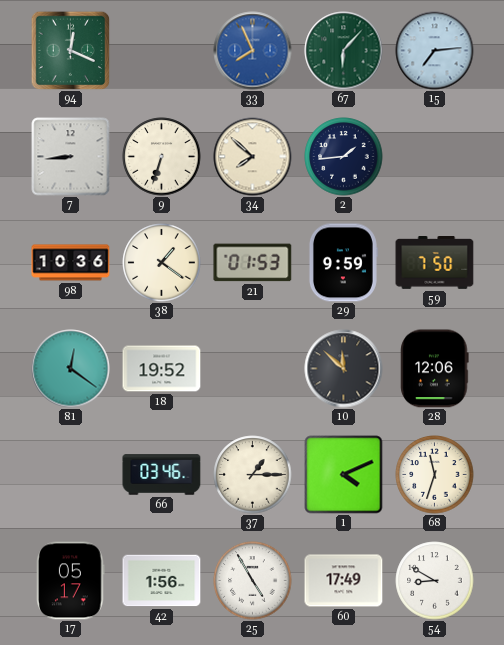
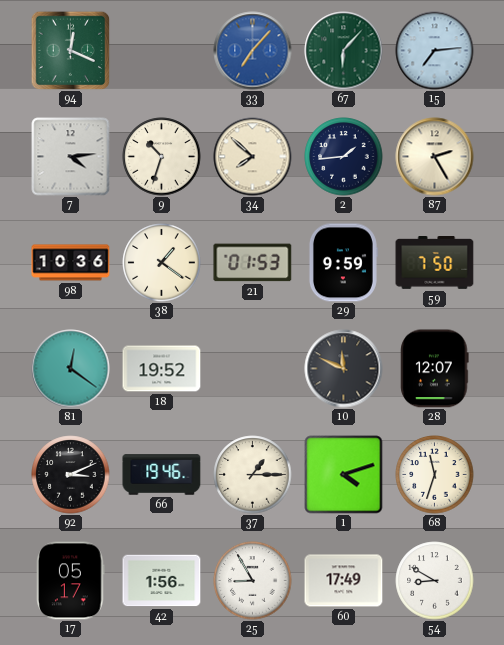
33: 7:56 -> 7:07 (253, 51)
7: 8:44 -> 4:14 (71, 157)
9: 6:33 -> 10:33 (162, 157)
87: none -> 2:25 (435, 157)
10: 11:52 -> 11:49 (344, 369)
28: 12:06 -> 12:07 (435, 369)
92: none -> 3:11 (71, 475)
66: 03:46 -> 19:46 (162, 475)
1: 4:11 -> 4:12 (344, 475)
25: 4:55 -> 8:55 (253, 581)
